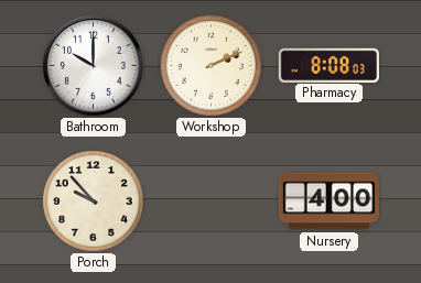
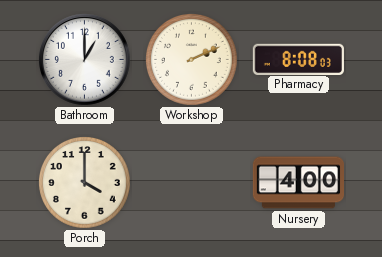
Bathroom: 10:00 -> 1:00 (84, 59)
Porch: 9:53 -> 4:00 (85, 183)
